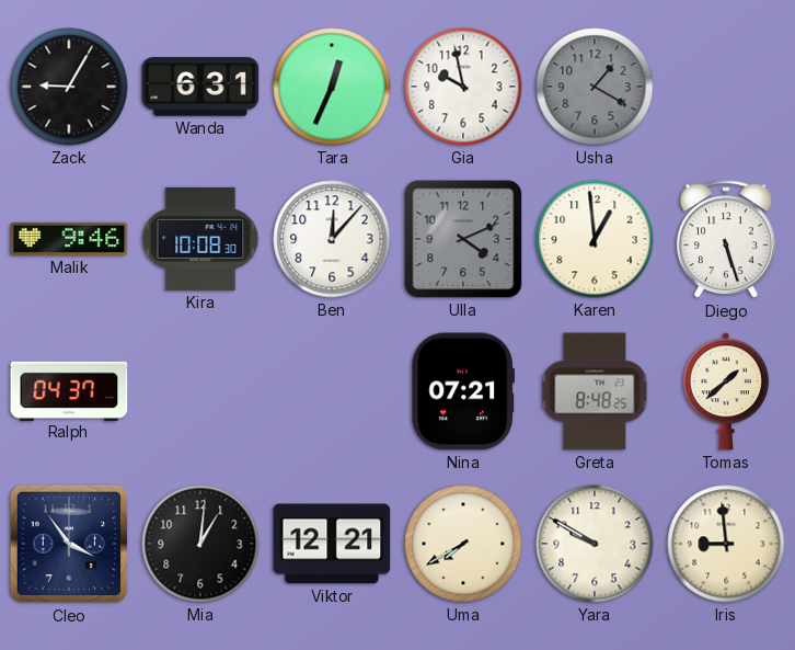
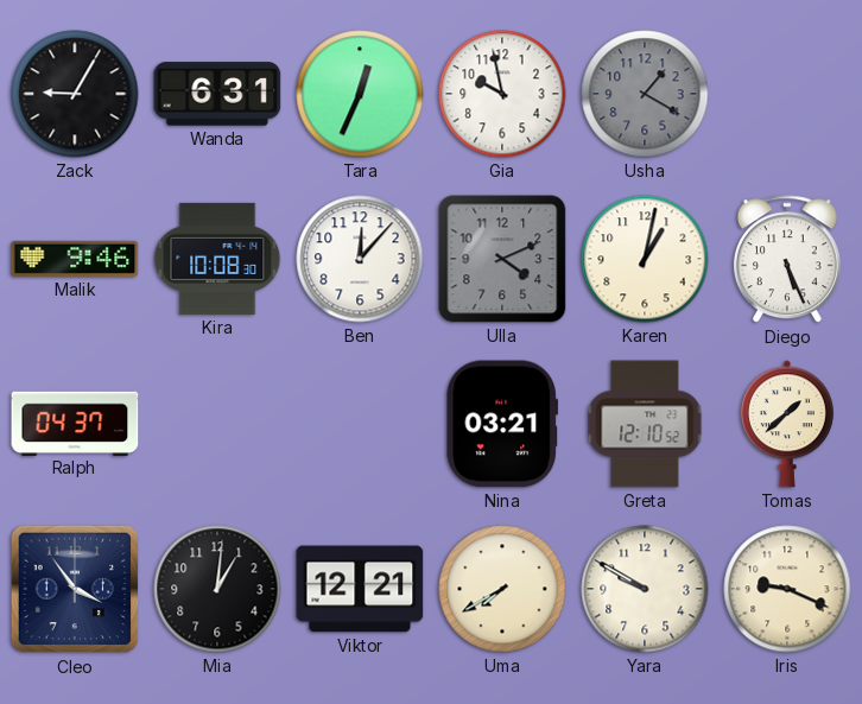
Karen: 12:59 -> 1:02 (645, 259)
Diego: 5:27 -> 5:26 (787, 260)
Nina: 07:21 -> 03:21 (501, 424)
Greta: 8:48 -> 12:10 (645, 424)
Iris: 8:59 -> 9:19 (787, 589)
